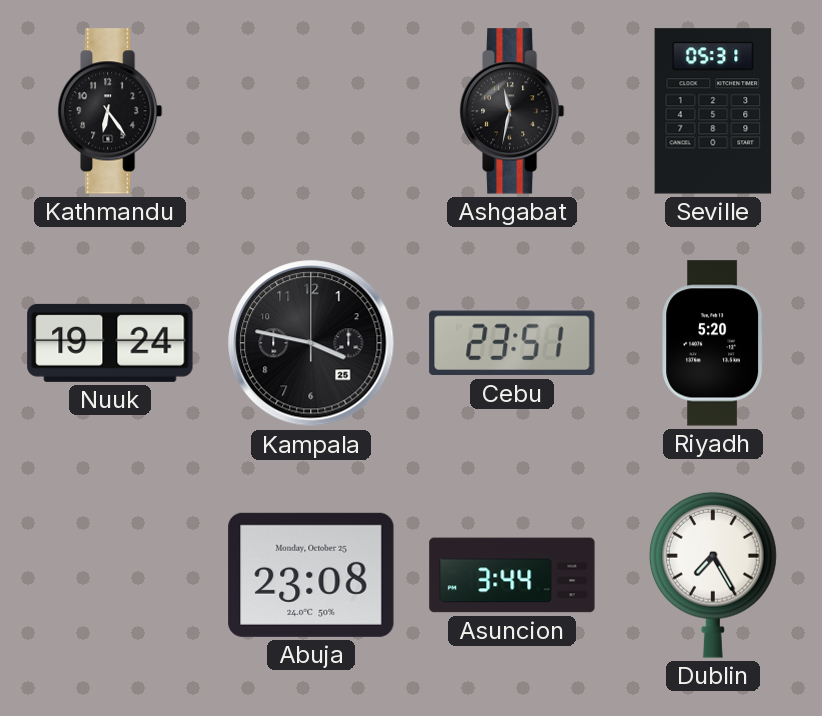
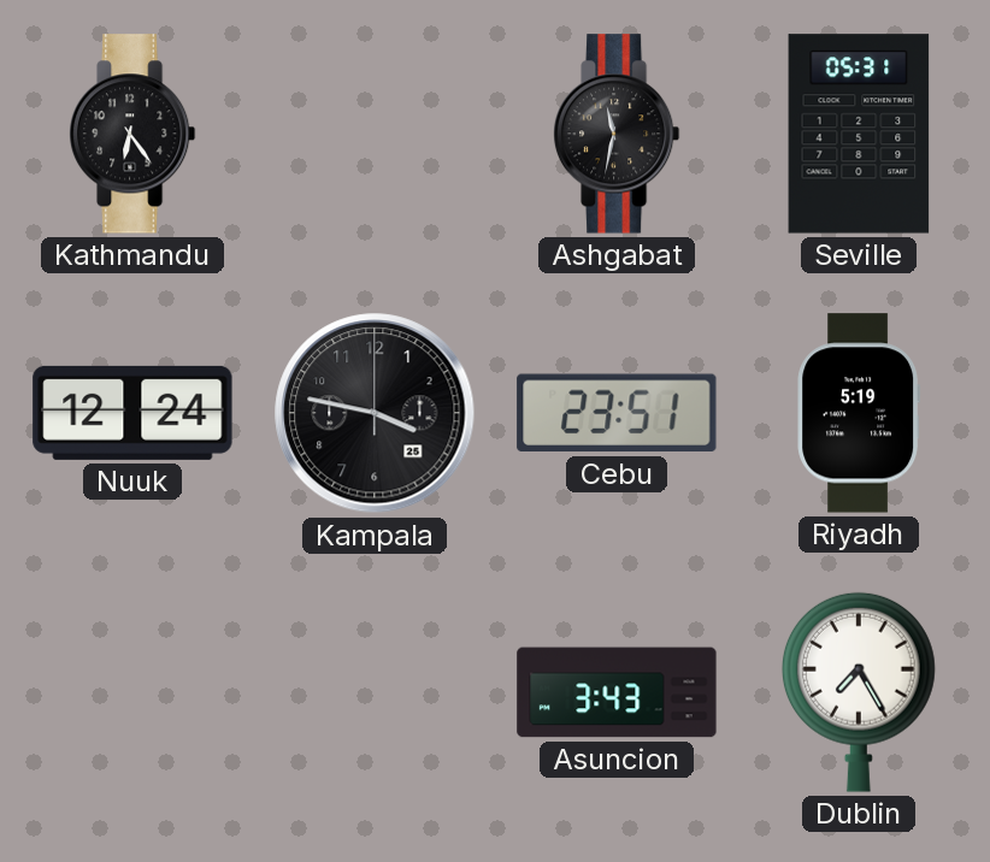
Nuuk: 19:24 -> 12:24 (132, 413)
Riyadh: 5:20 -> 5:19 (859, 413)
Abuja: 23:08 -> none (311, 575)
Asuncion: 3:44 -> 3:43 (617, 692)
